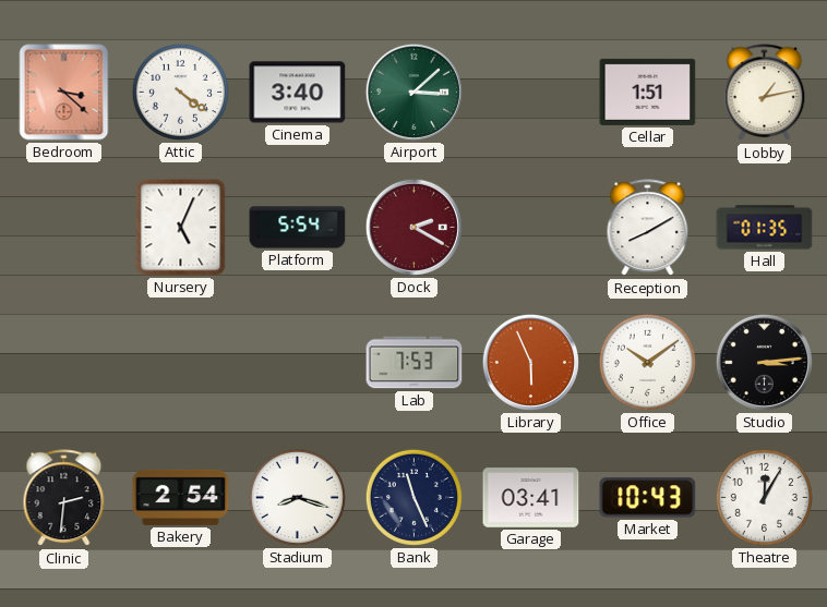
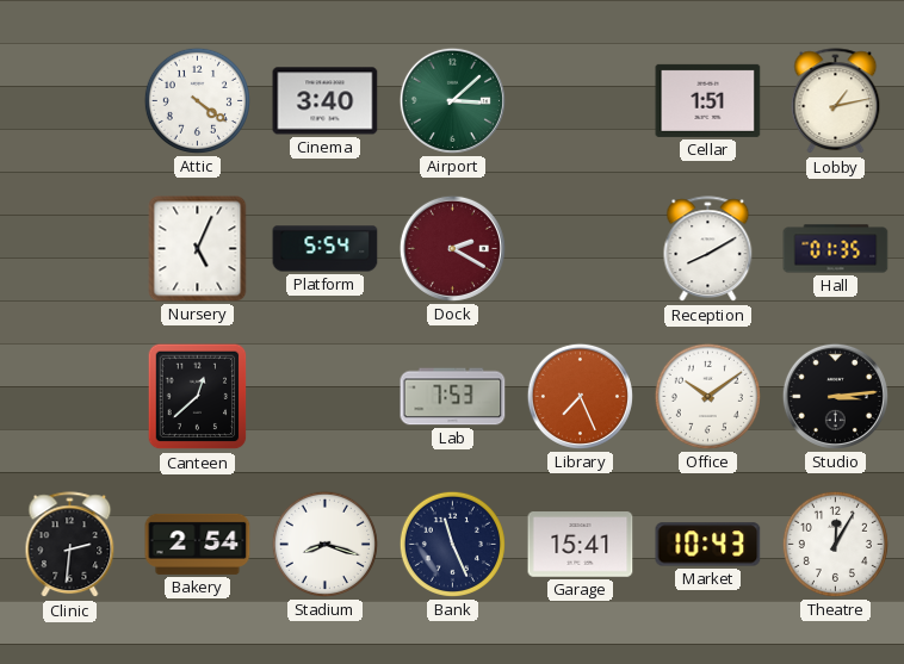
Bedroom: 3:22 -> none (64, 93)
Canteen: none -> 12:38 (198, 397)
Library: 5:56 -> 7:26 (580, 396)
Garage: 03:41 -> 15:41 (581, 545)
